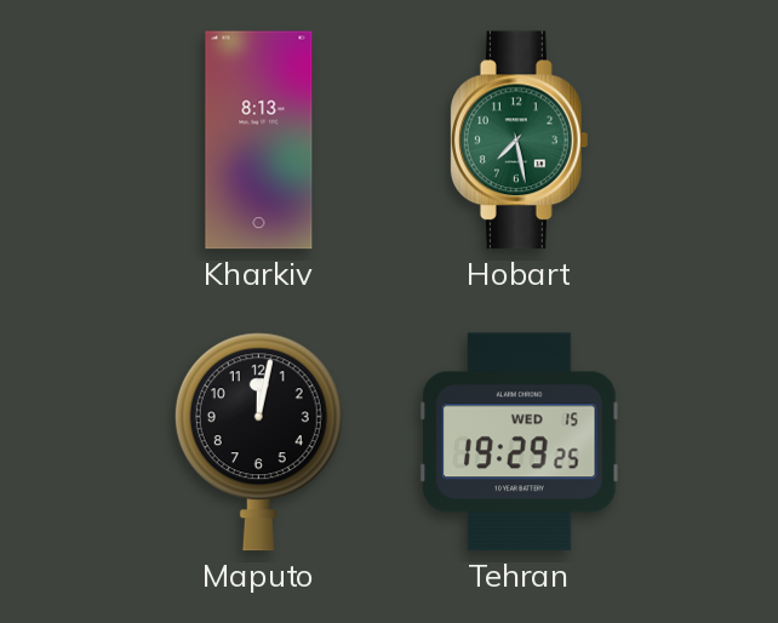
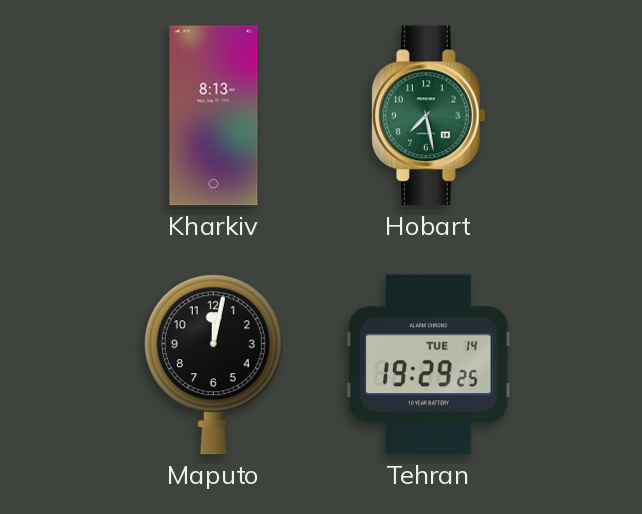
Tehran date: WED 15 -> TUE 14 (429, 365)
